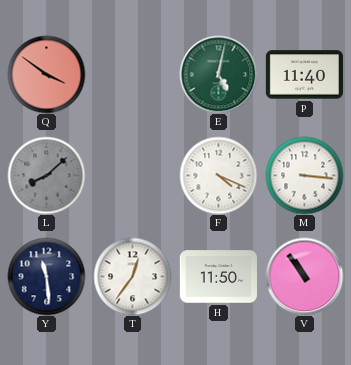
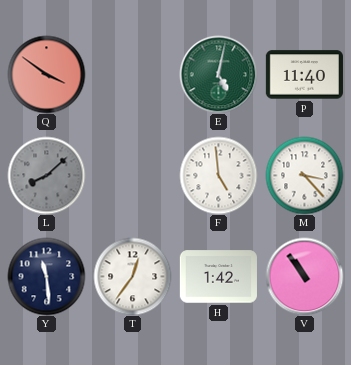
F: 4:19 -> 4:59 (218, 175)
M: 3:16 -> 3:23 (304, 175)
H: 11:50 -> 1:42 (218, 277)
